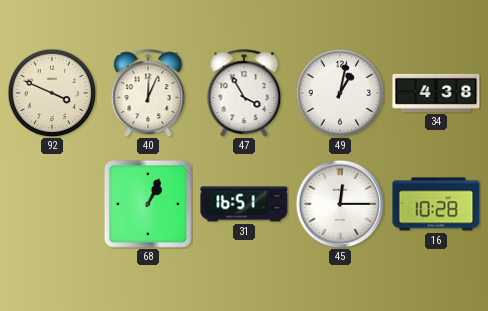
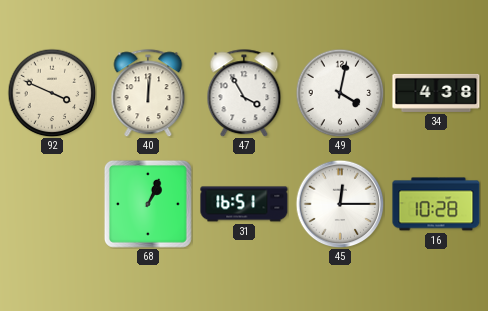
40: 12:04 -> 12:01 (148, 93)
49: 1:02 -> 4:02 (340, 93)
